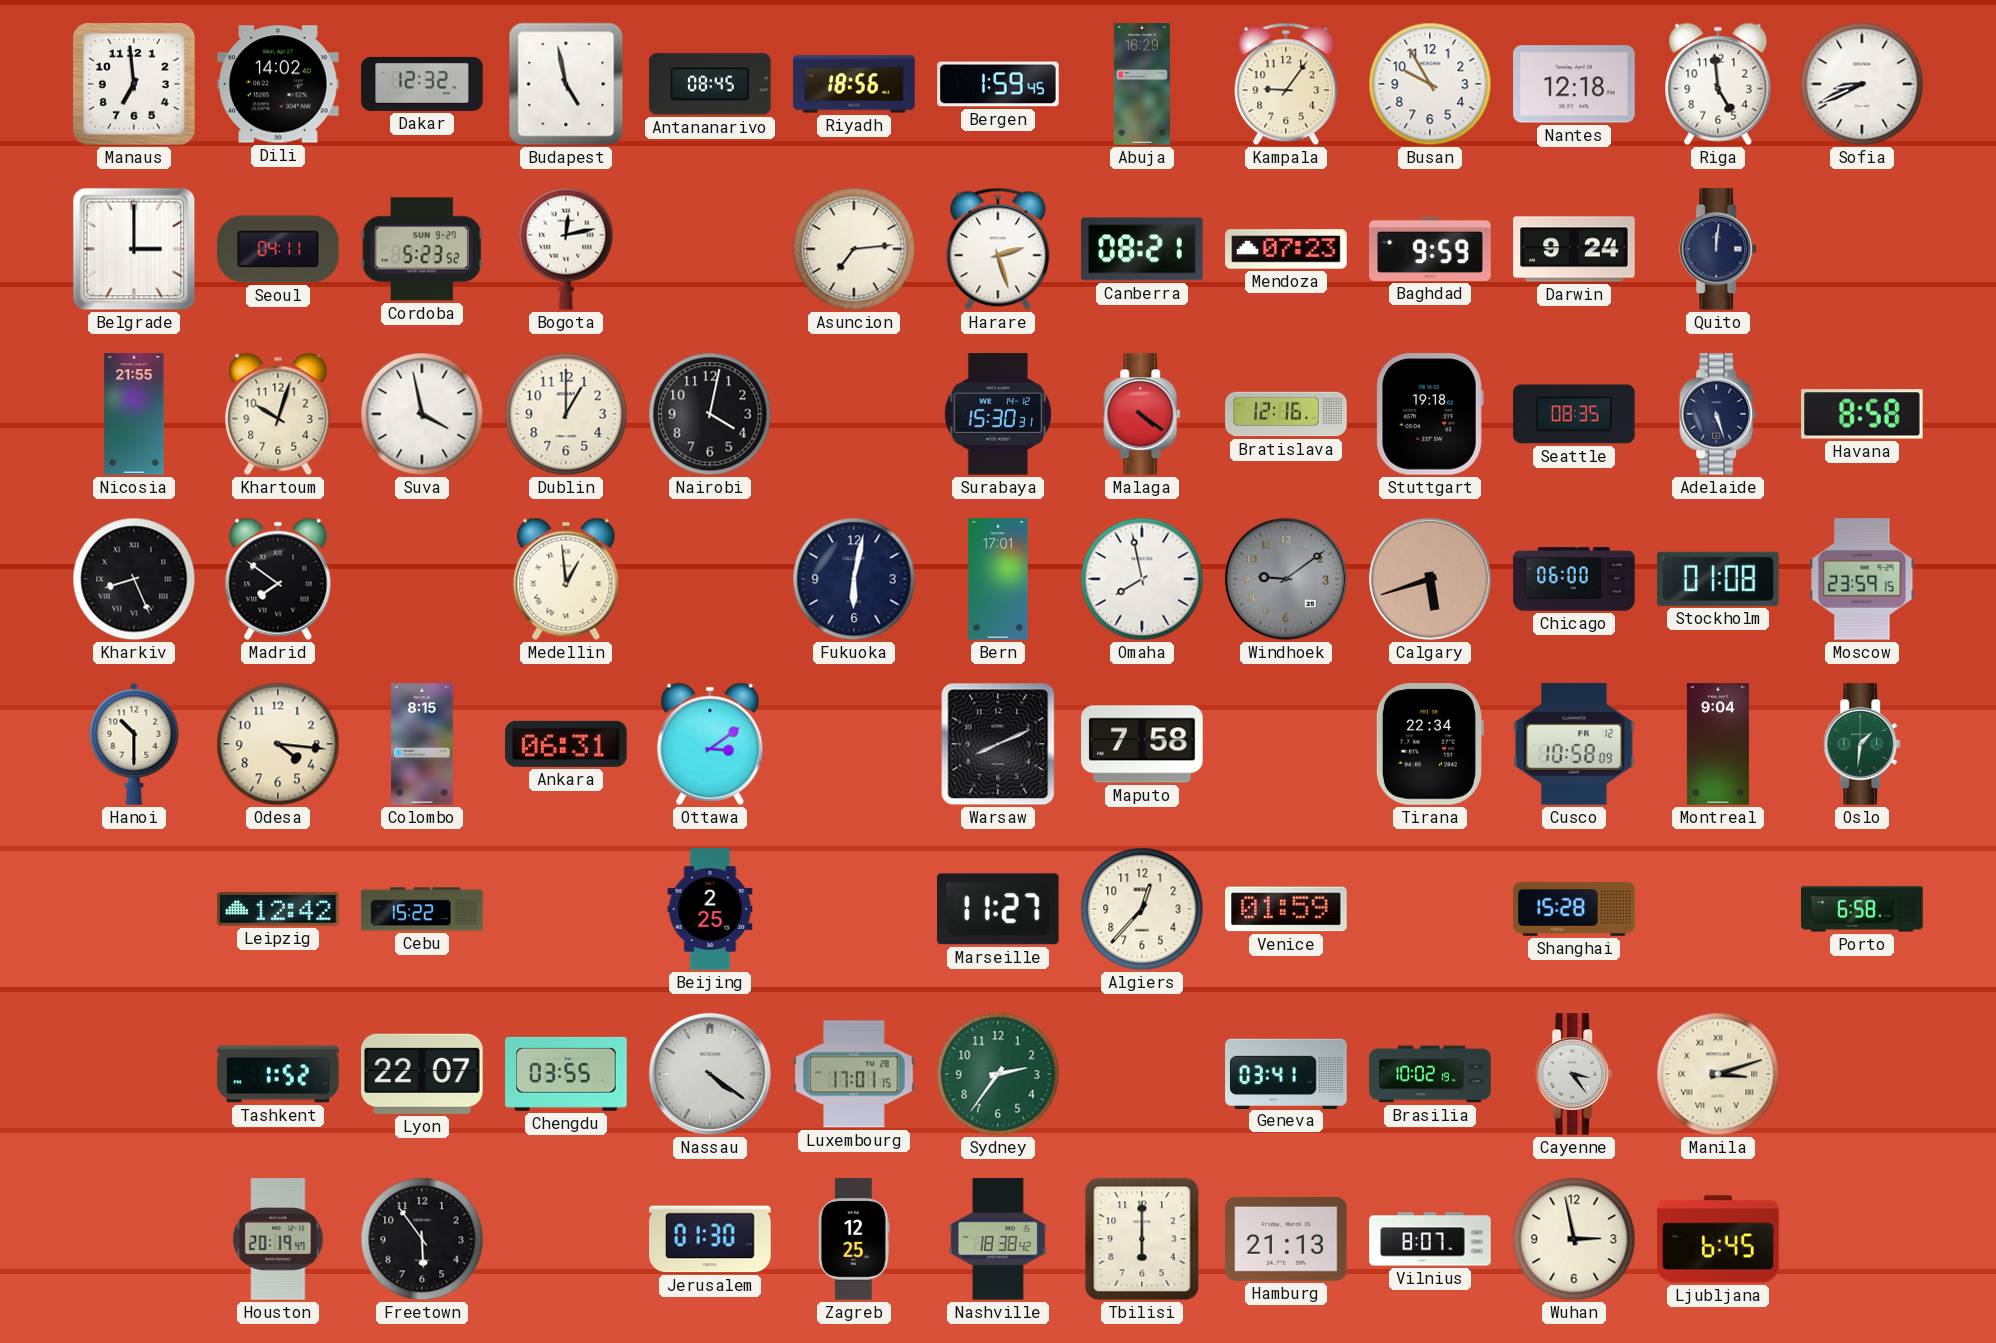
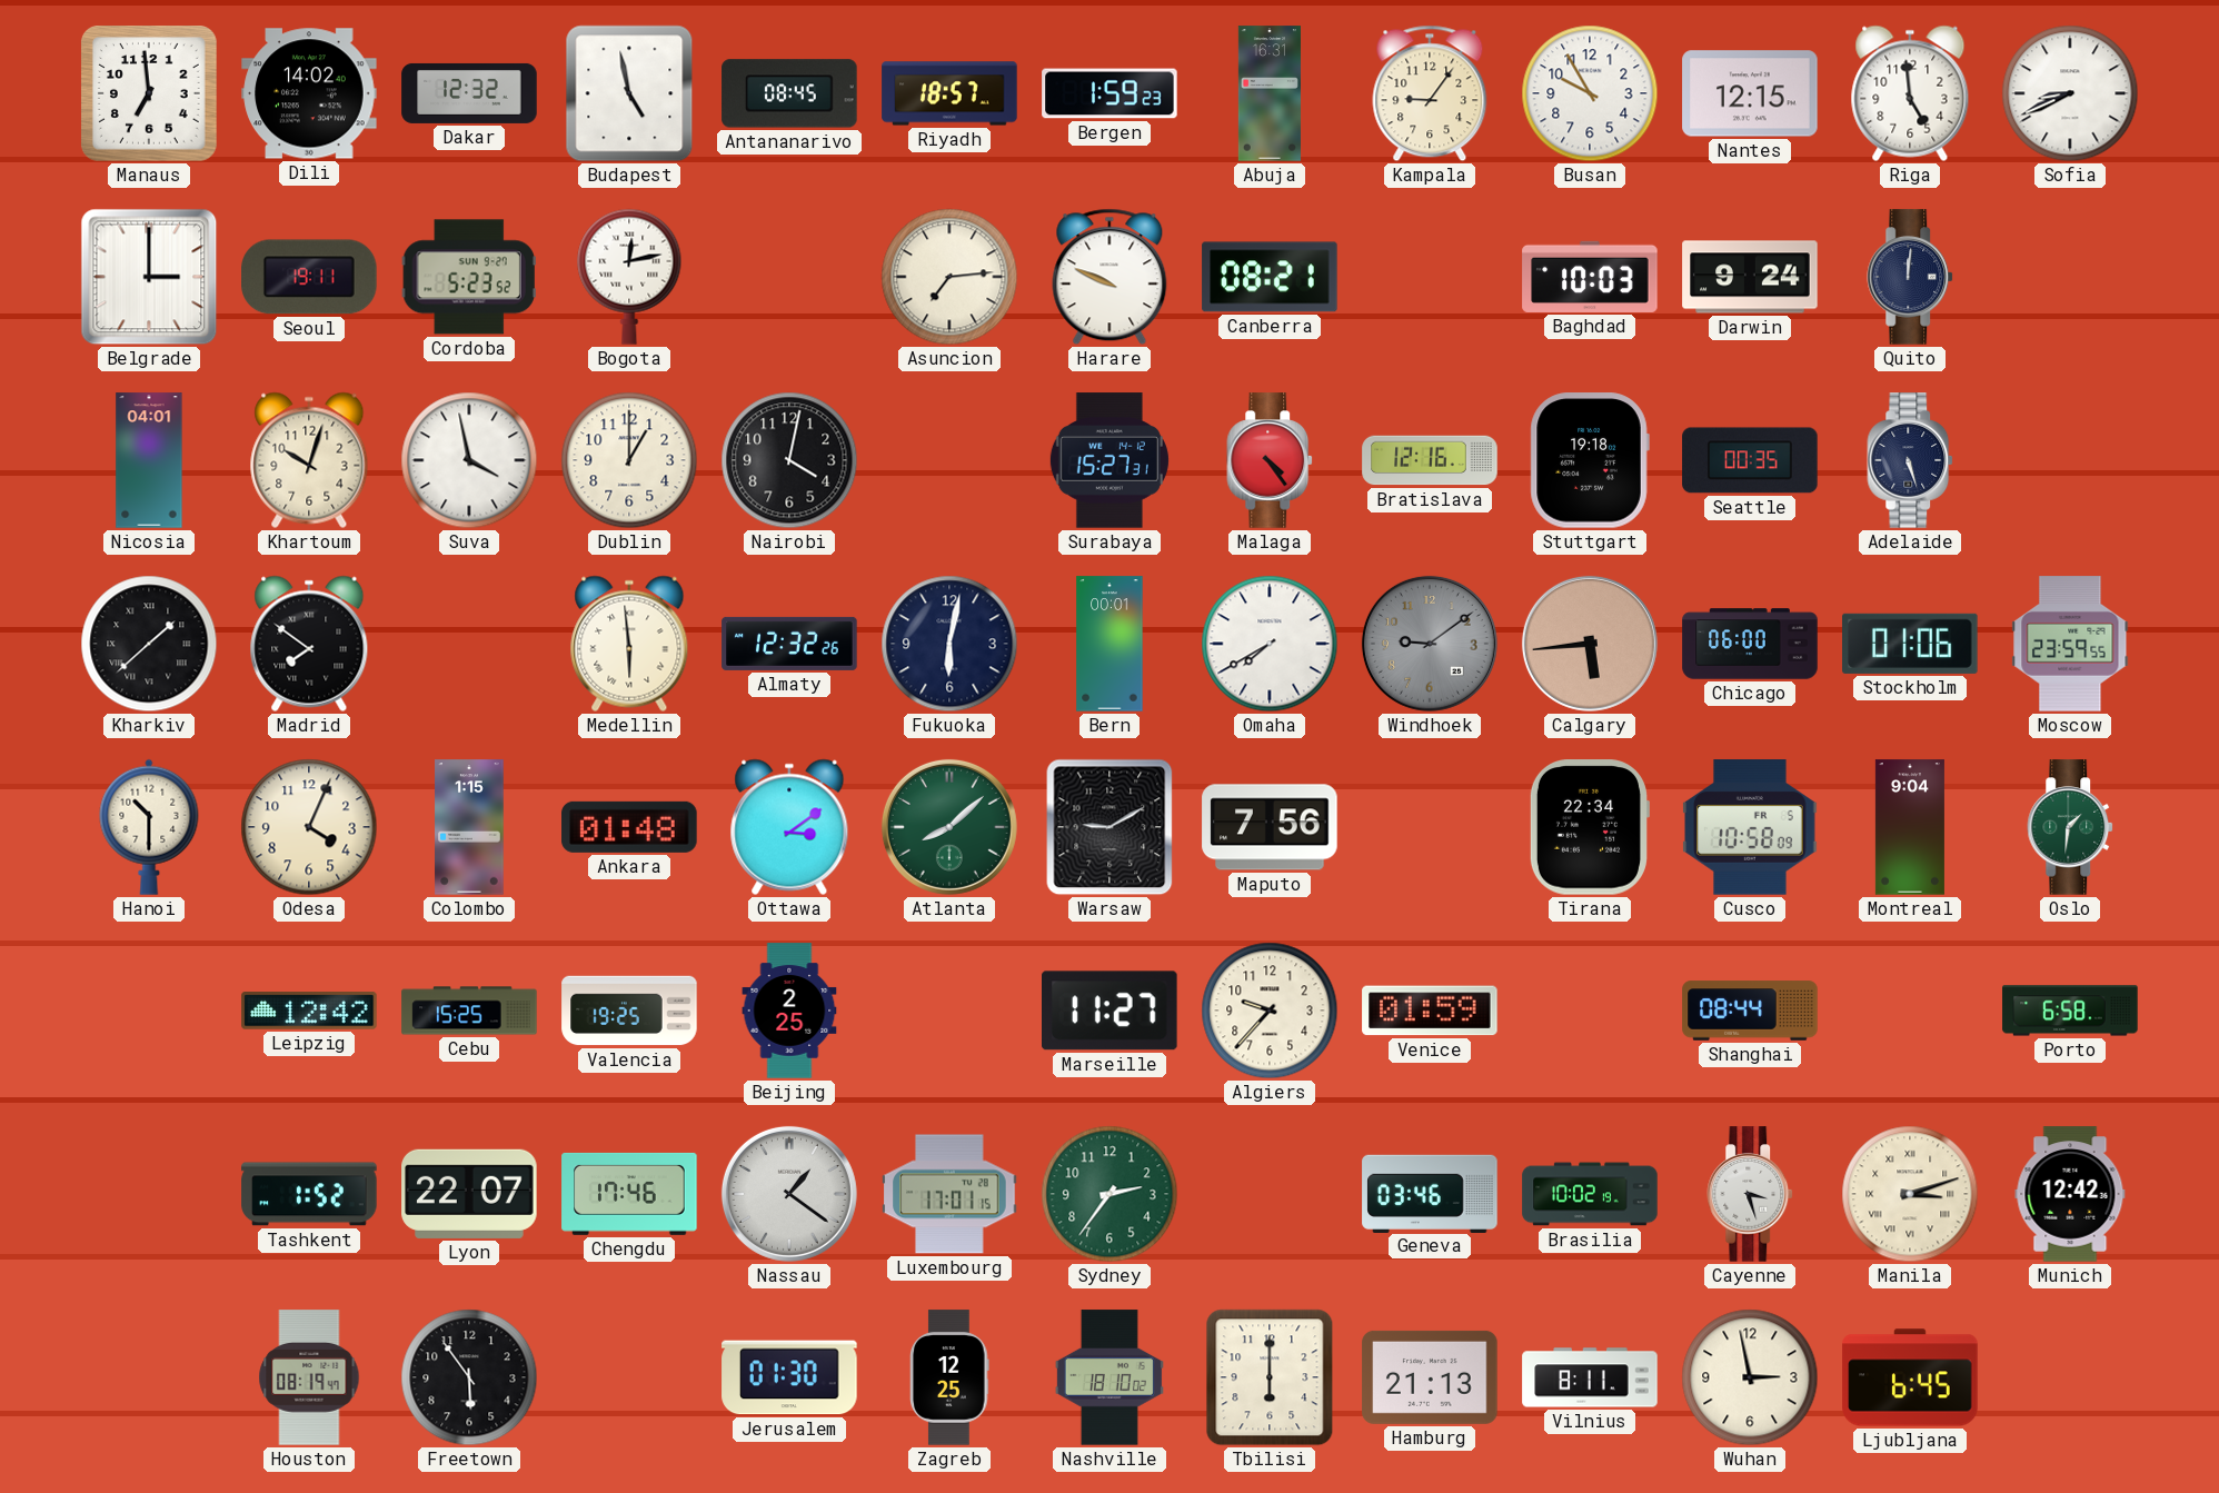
Riyadh: 18:56 -> 18:57 (949, 93)
Bergen: 1:59:45 -> 1:59:23 (1109, 93)
Abuja: 16:29 -> 16:31 (1270, 93)
Nantes: 12:18 -> 12:15 (1750, 93)
Seoul: 04:11 -> 19:11 (309, 277)
Harare: 2:27 -> 9:49 (1109, 277)
Mendoza: 07:23 -> none (1286, 249)
Baghdad: 9:59 -> 10:03 (1590, 277)
Nicosia: 21:55 -> 04:01 (149, 460)
Surabaya: 15:30 -> 15:27 (1109, 460)
Malaga: 4:21 -> 4:24 (1271, 460)
Seattle: 08:35 -> 00:35 (1750, 460)
Havana: 8:58 -> none (1862, 414)
Kharkiv: 8:26 -> 1:38 (149, 644)
Medellin: 12:59 -> 5:59 (629, 644)
Almaty: none -> 12:32 (789, 644)
Bern: 17:01 -> 00:01 (1109, 644)
Omaha: 7:58 -> 7:40 (1270, 644)
Calgary: 5:42 -> 5:44 (1590, 644)
Stockholm: 01:08 -> 01:06 (1910, 644)
Moscow: 23:59:15 -> 23:59:55 (2070, 644)
Odesa: 4:16 -> 4:04 (309, 827)
Colombo: 8:15 -> 1:15 (469, 827)
Ankara: 06:31 -> 01:48 (629, 827)
Atlanta: none -> 8:08 (949, 827)
Warsaw: 8:11 -> 9:10 (1109, 827)
Maputo: 7:58 -> 7:56 (1270, 827)
Cusco date: FR 12 -> FR 5 (1750, 827)
Cebu: 15:22 -> 15:25 (469, 1011)
Valencia: none -> 19:25 (629, 1011)
Algiers: 12:37 -> 9:37 (1270, 1011)
Shanghai: 15:28 -> 08:44 (1750, 1011)
Chengdu: 03:55 -> 17:46 (629, 1194)
Nassau: 4:21 -> 1:21 (789, 1194)
Geneva: 03:41 -> 03:46 (1430, 1193)
Cayenne: 3:24 -> 3:27 (1751, 1194)
Munich: none -> 12:42 (2070, 1194)
Houston: 20:19 -> 08:19 (309, 1377)
Nashville: 18:38 -> 18:10 (1109, 1377)
Vilnius: 8:07 -> 8:11 (1590, 1377)
